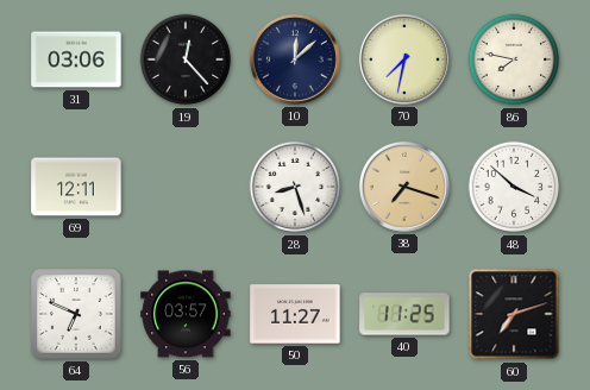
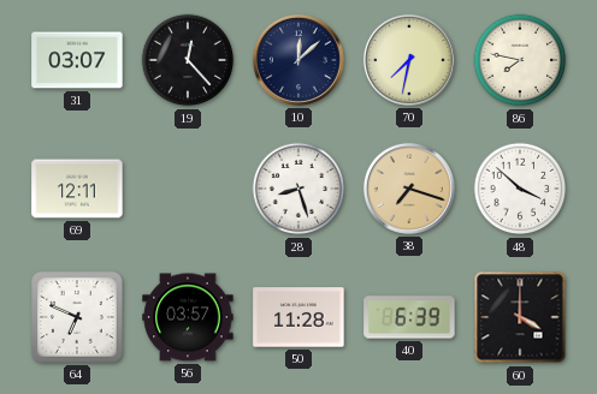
31: 03:06 -> 03:07 (77, 60)
50: 11:27 -> 11:28 (298, 317)
40: 11:25 -> 6:39 (409, 317)
60: 7:12 -> 4:00 (520, 317)
